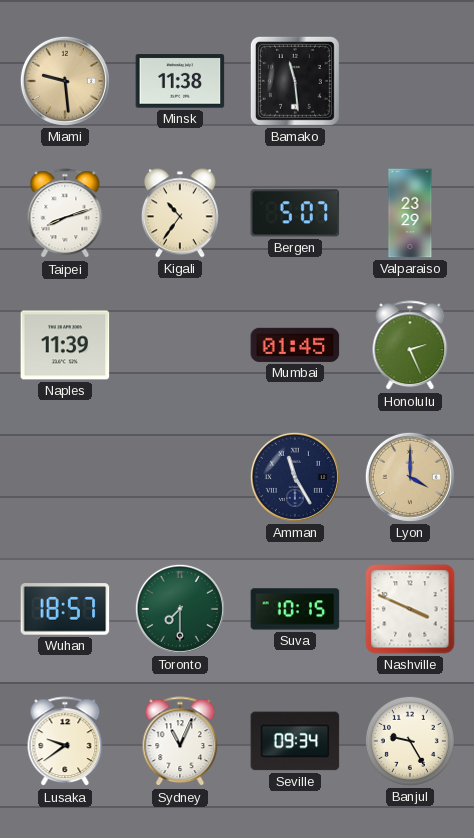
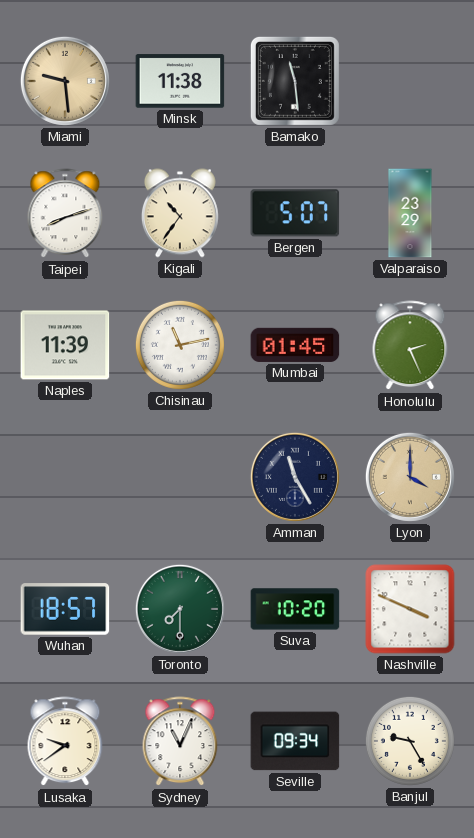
Chisinau: none -> 11:13 (180, 345)
Suva: 10:15 -> 10:20 (295, 609)
